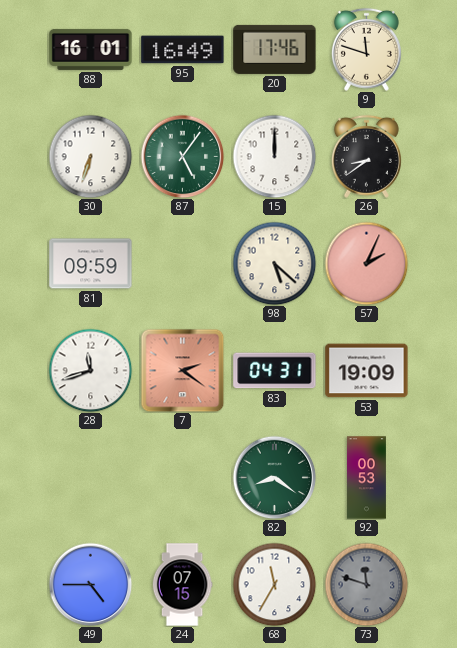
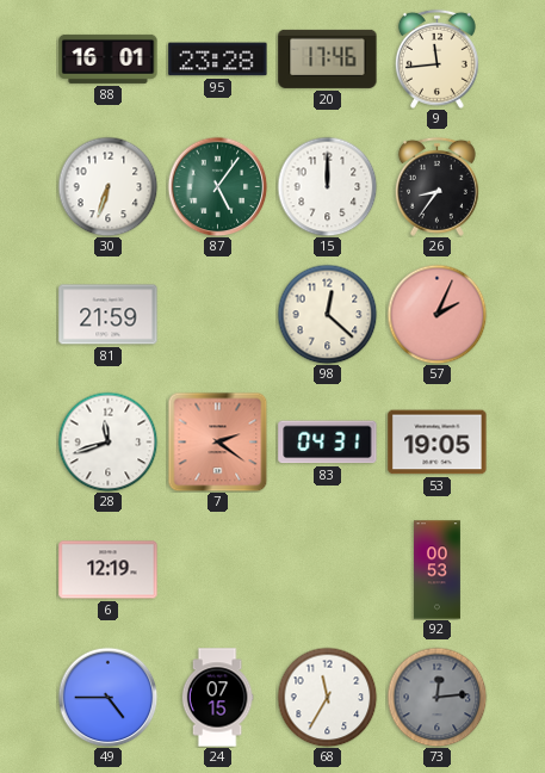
95: 16:49 -> 23:28 (218, 60)
9: 11:48 -> 11:44 (436, 58)
26: 8:39 -> 8:36 (436, 186)
81: 09:59 -> 21:59 (109, 315)
98: 5:22 -> 12:22 (327, 314)
53: 19:09 -> 19:05 (438, 443)
6: none -> 12:19 (109, 570)
82: 8:21 -> none (274, 477)
73: 11:48 -> 12:14 (436, 697)
